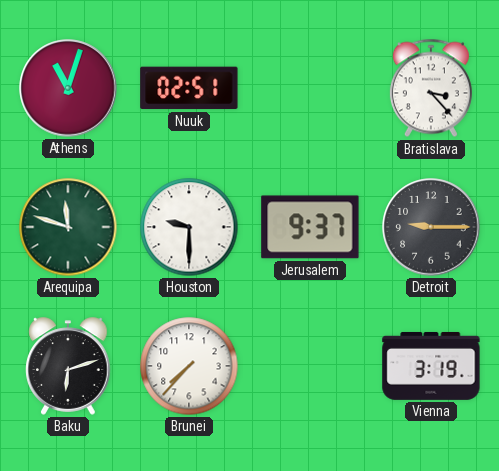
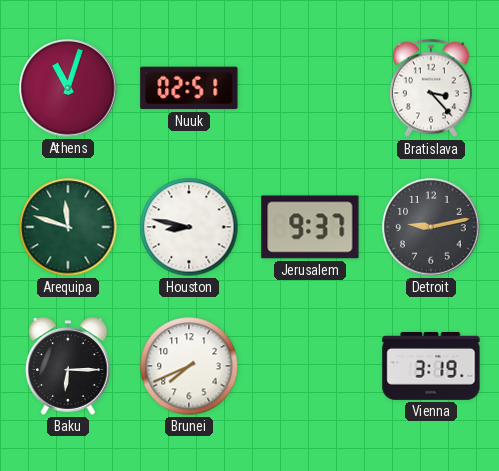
Houston: 9:30 -> 8:47 (189, 227)
Detroit: 9:15 -> 9:13 (431, 227)
Baku: 6:12 -> 6:15 (68, 366)
Brunei: 7:37 -> 7:41 (189, 366)
